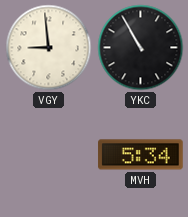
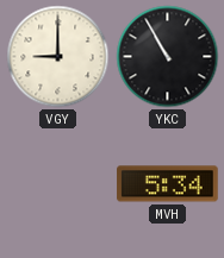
VGY: 8:59 -> 9:00 (58, 57)
